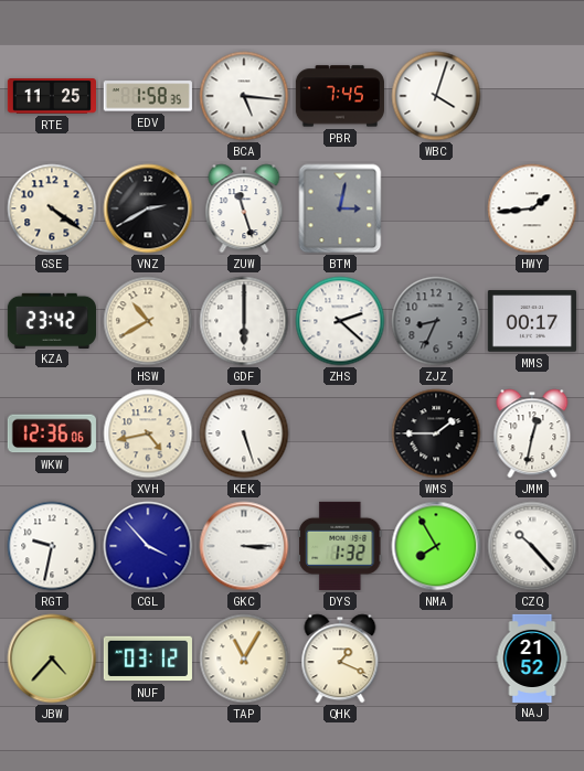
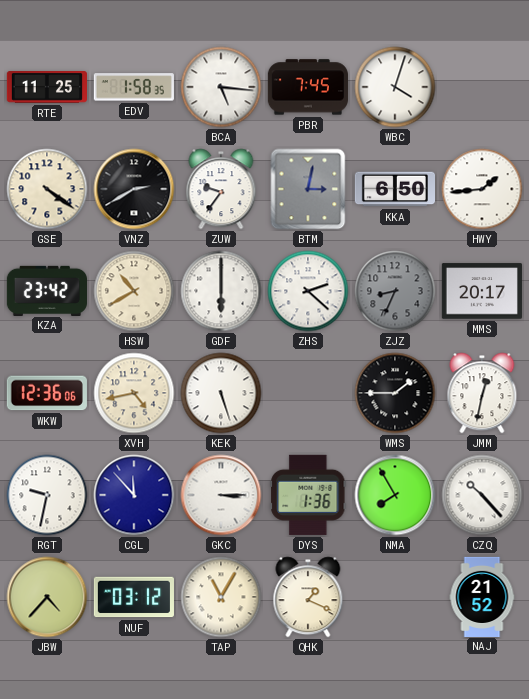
ZUW: 11:27 -> 9:36 (221, 189)
KKA: none -> 6:50 (394, 189)
MMS: 00:17 -> 20:17 (482, 291)
CGL: 3:53 -> 11:53 (134, 495)
DYS: 1:32 -> 1:36 (308, 495)
